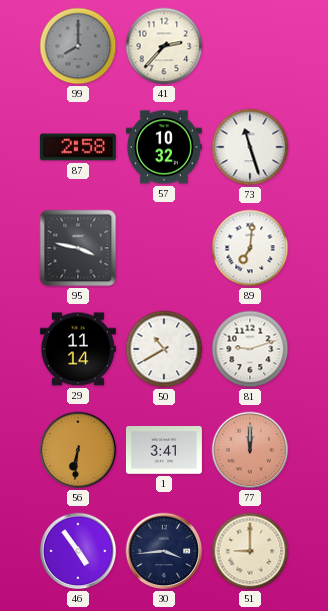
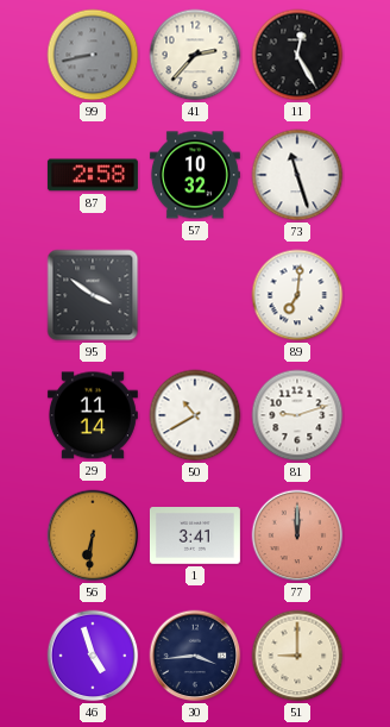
99: 8:00 -> 8:43 (93, 55)
11: none -> 12:25 (297, 55)
95: 3:47 -> 3:51 (93, 295)
46: 4:54 -> 4:57 (93, 656)
